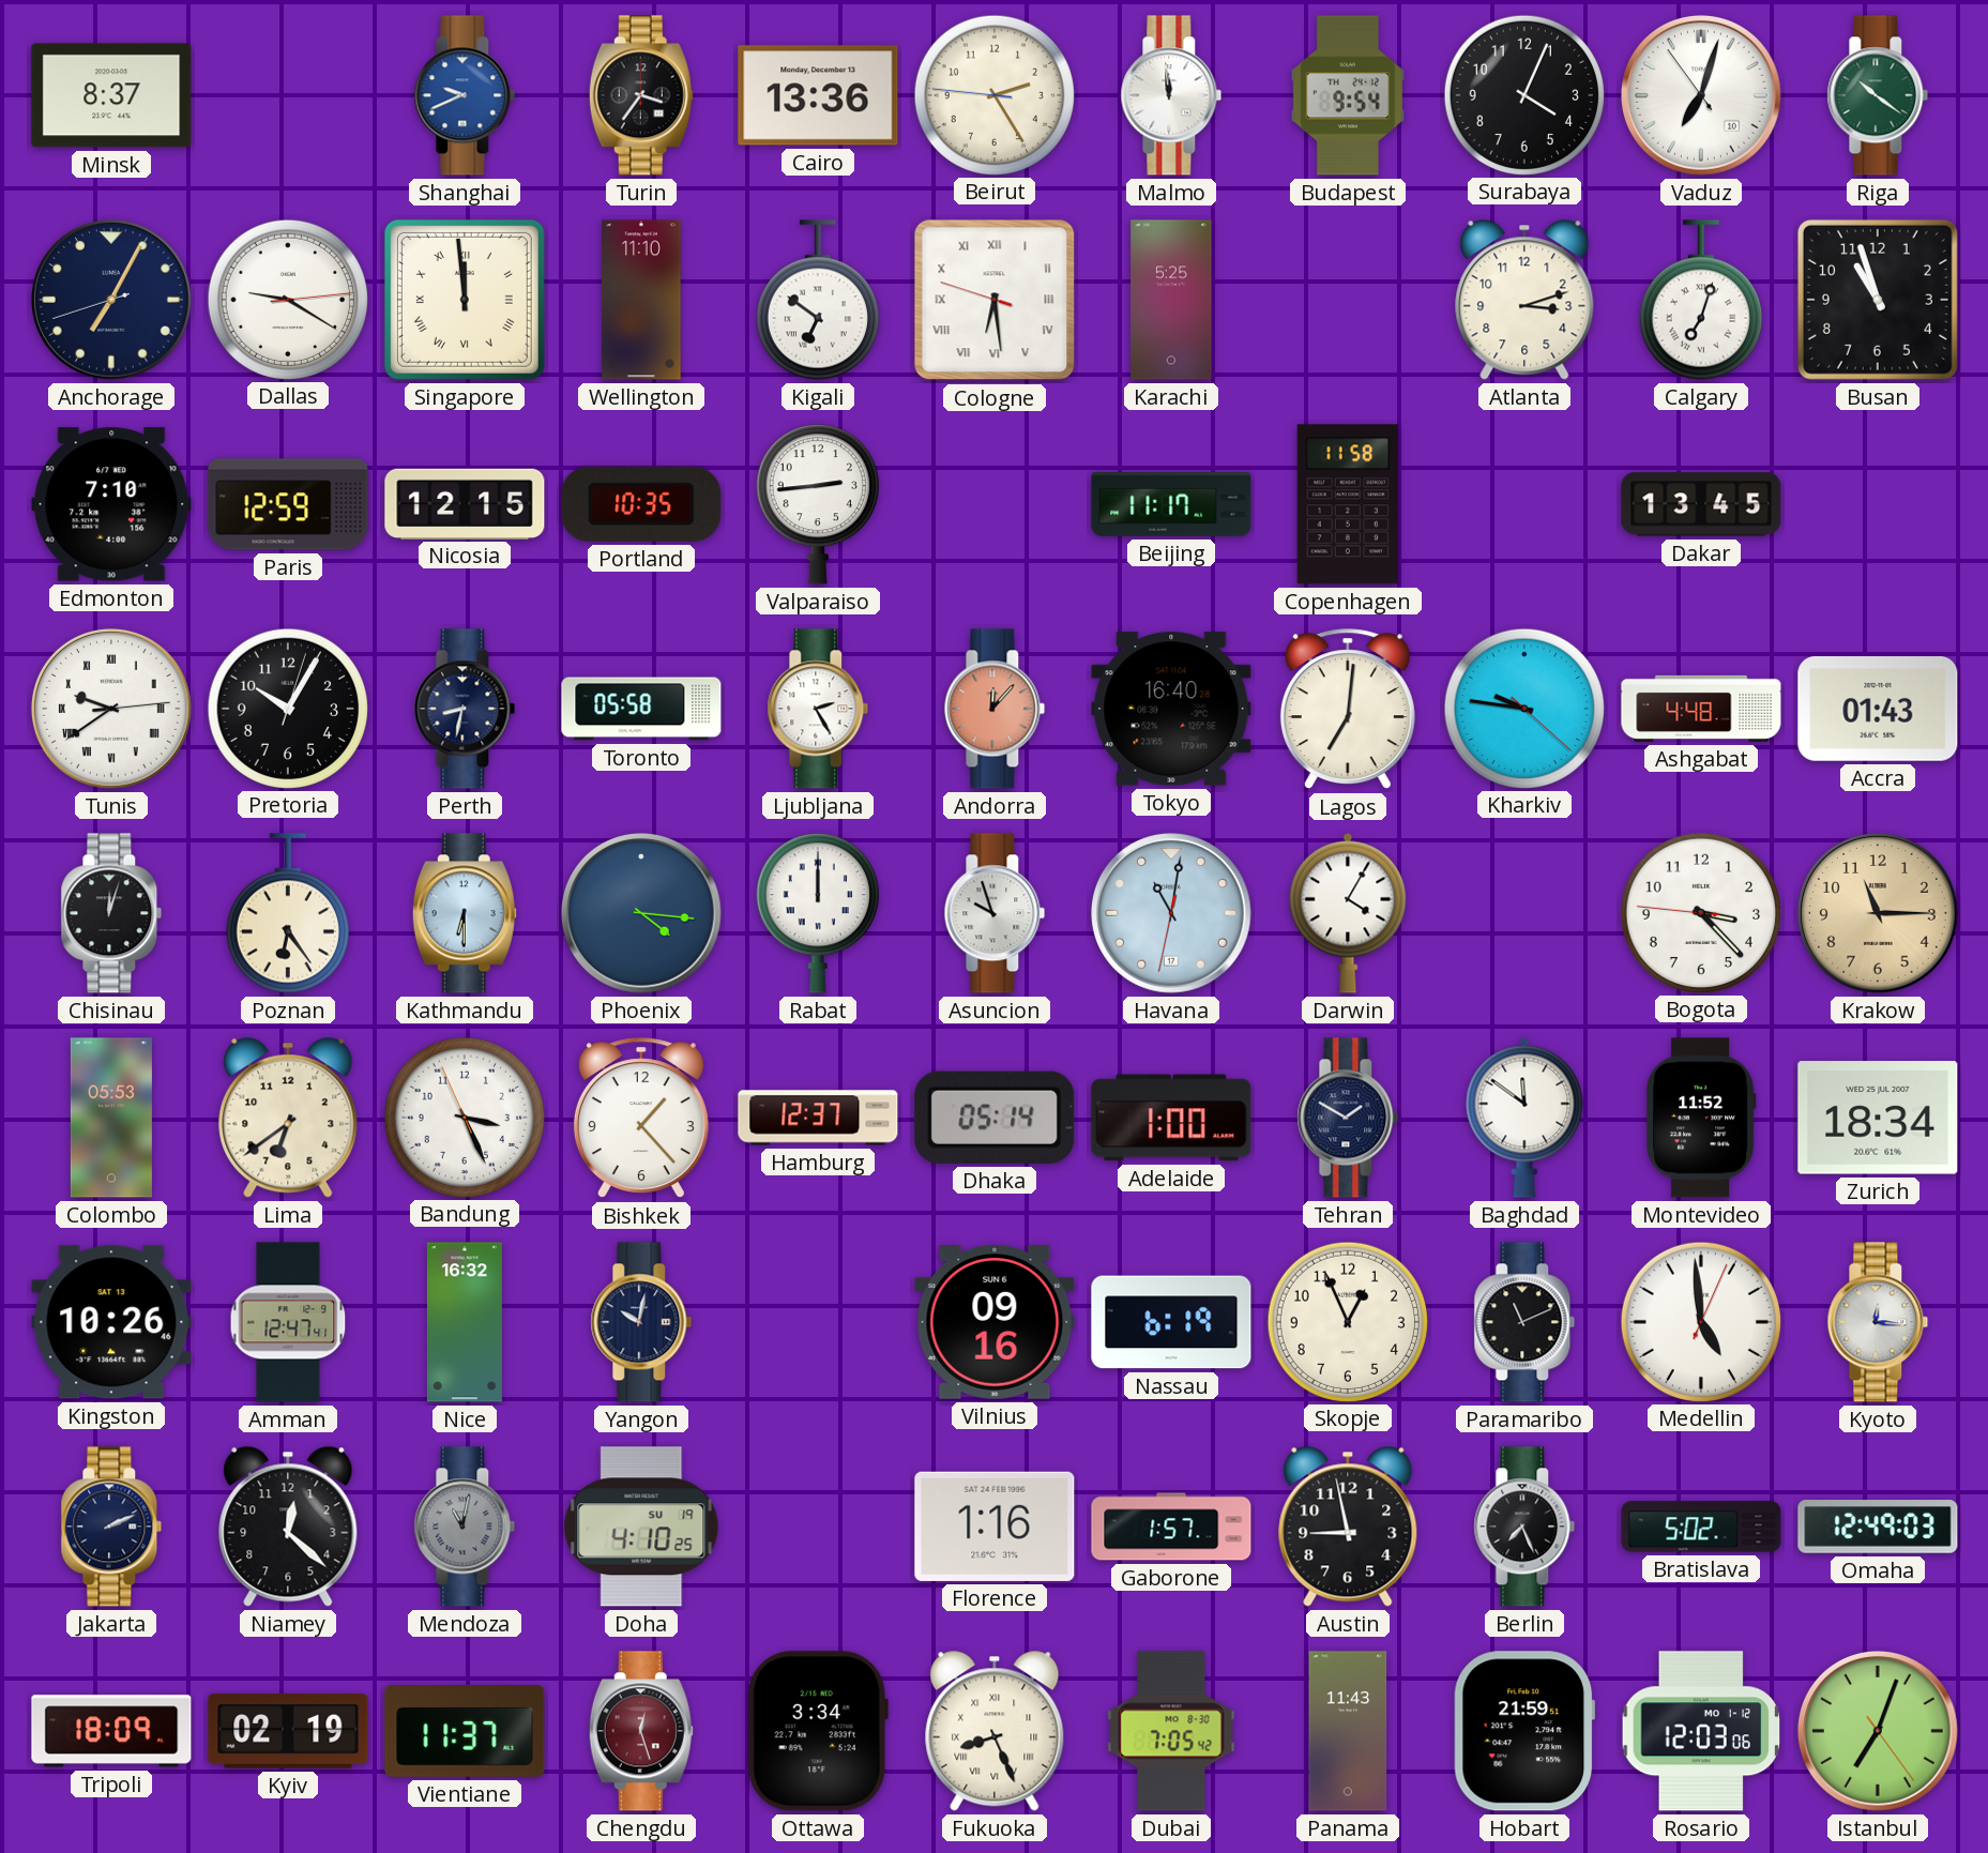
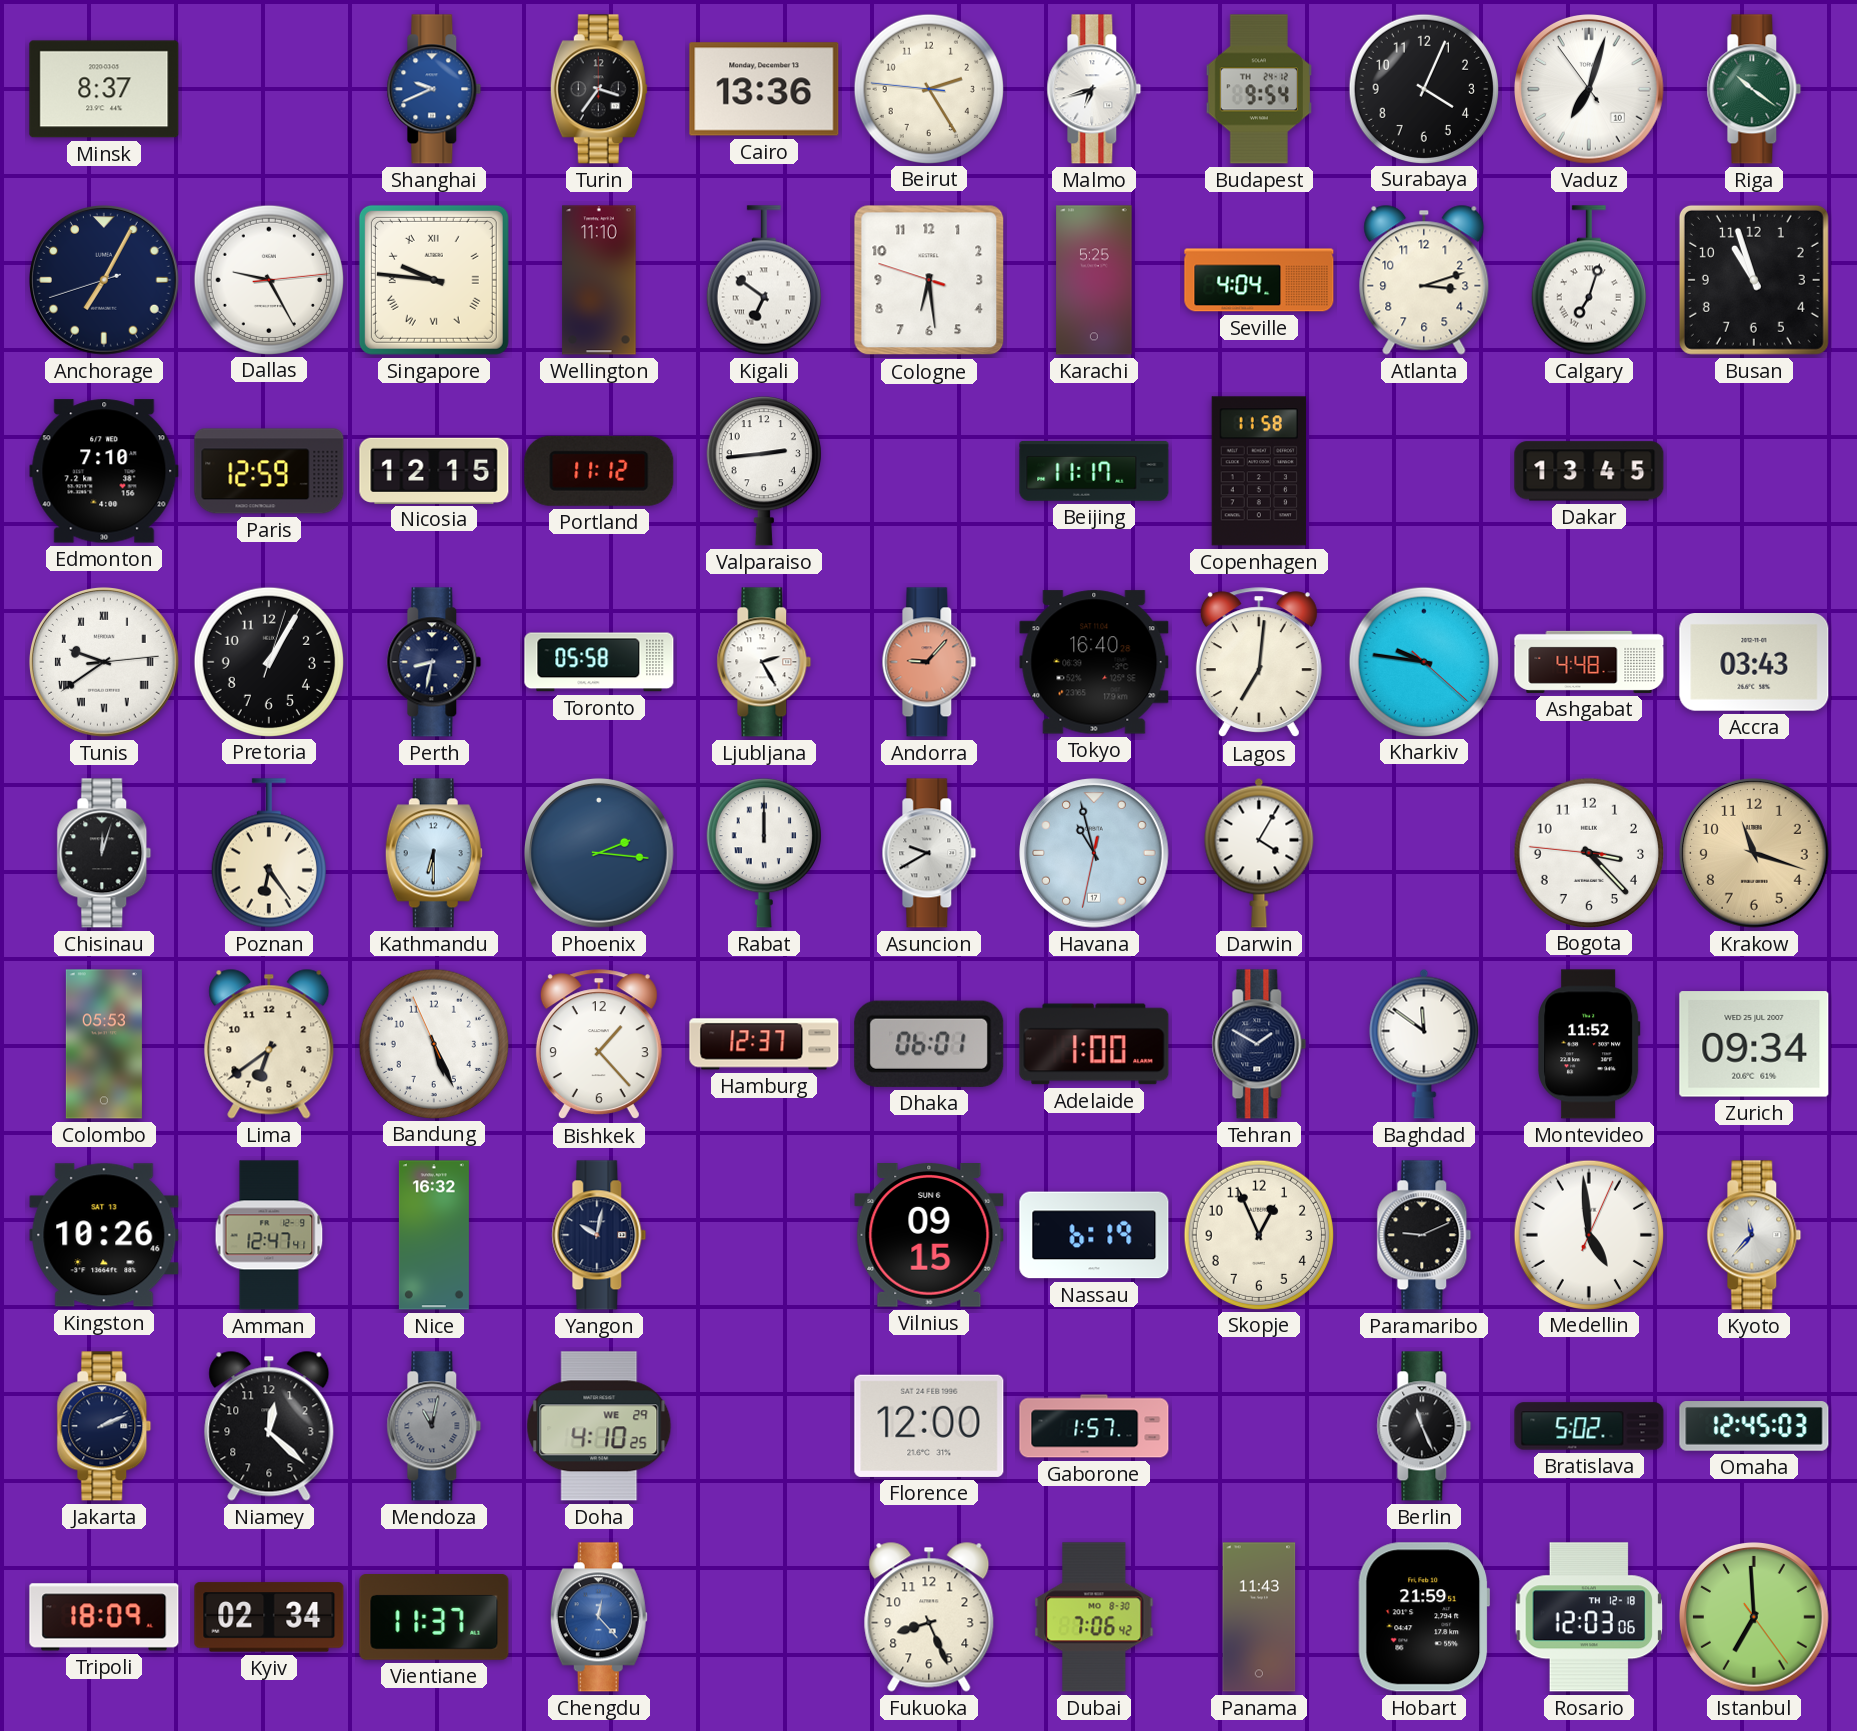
Malmo: 11:59 -> 6:42 (1094, 89)
Dallas: 9:20 -> 9:25 (268, 279)
Singapore: 11:59 -> 9:46 (434, 280)
Cologne numerals: Roman -> Arabic (929, 280)
Seville: none -> 4:04 (1259, 280)
Portland: 10:35 -> 11:12 (599, 471)
Pretoria: 10:05 -> 1:05 (268, 661)
Andorra: 12:07 -> 9:07 (929, 662)
Accra: 01:43 -> 03:43 (1754, 663)
Phoenix: 4:16 -> 2:16 (600, 854)
Asuncion: 9:57 -> 9:40 (929, 853)
Havana: 11:01 -> 10:57 (1095, 854)
Krakow: 11:15 -> 11:18 (1755, 854)
Bandung: 3:25 -> 5:25 (433, 1043)
Dhaka: 05:14 -> 06:01 (929, 1044)
Zurich: 18:34 -> 09:34 (1754, 1044)
Vilnius: 09:16 -> 09:15 (929, 1235)
Paramaribo: 11:11 -> 9:11 (1424, 1235)
Kyoto: 12:16 -> 11:37 (1754, 1235)
Doha date: SU 19 -> WE 29 (599, 1426)
Florence: 1:16 -> 12:00 (929, 1426)
Austin: 8:58 -> none (1348, 1527)
Berlin: 7:26 -> 11:26 (1424, 1426)
Omaha: 12:49 -> 12:45 (1754, 1426)
Kyiv: 02:19 -> 02:34 (269, 1617)
Chengdu: 12:27 -> 12:23 (599, 1617)
Chengdu dial: burgundy -> blue (599, 1617)
Ottawa: 3:34 -> none (818, 1731)
Fukuoka numerals: Roman -> Arabic (929, 1617)
Dubai: 7:05 -> 7:06 (1094, 1617)
Rosario date: MO 1-12 -> TH 12-18 (1589, 1617)
Istanbul: 7:03 -> 6:59 (1755, 1618)
